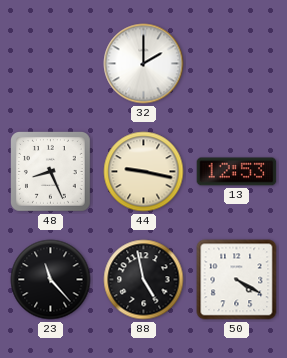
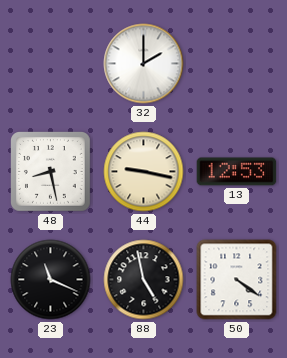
48: 8:26 -> 8:28 (51, 172)
23: 11:23 -> 11:19 (51, 280)
50: 4:20 -> 4:21 (237, 280)
